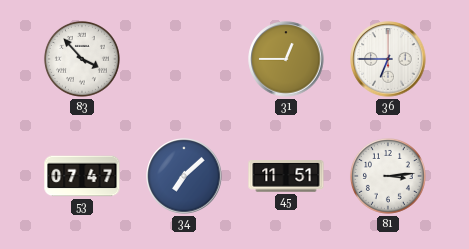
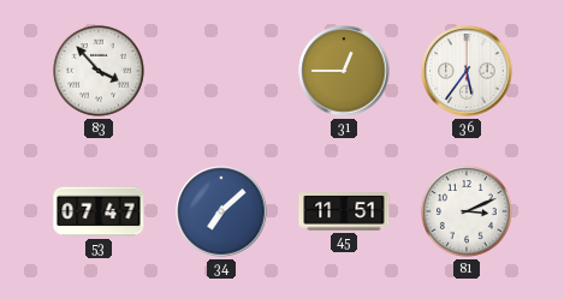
36: 6:45 -> 5:36 (467, 71)
81: 3:14 -> 3:11 (467, 211)
